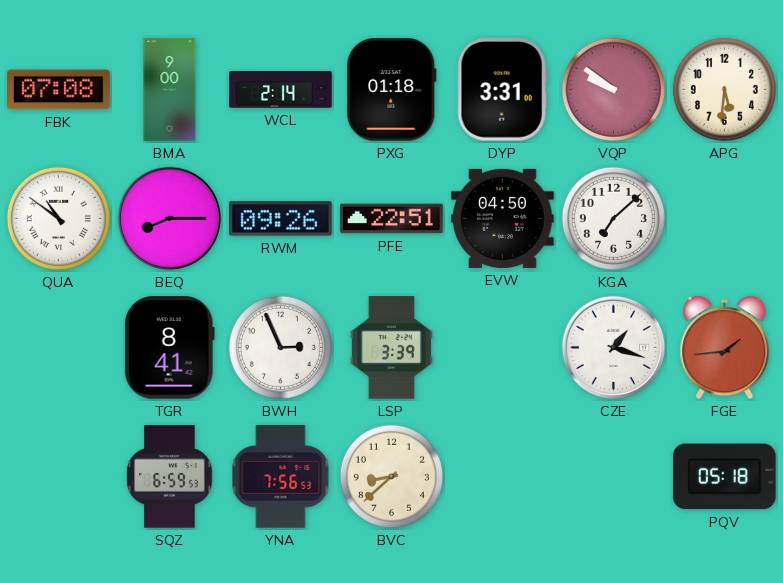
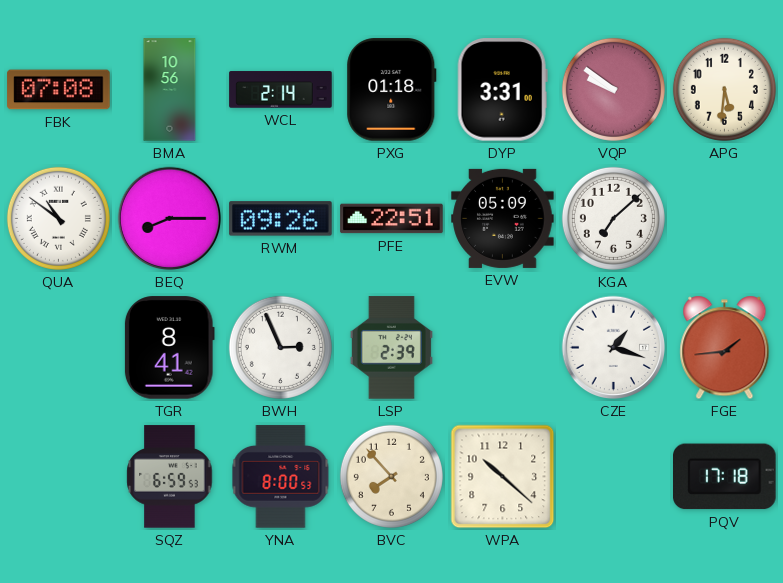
BMA: 9:00 -> 10:56 (170, 90)
EVW: 04:50 -> 05:09 (503, 218)
LSP: 3:39 -> 2:39 (391, 348)
YNA: 7:56 -> 8:00 (281, 477)
BVC: 8:38 -> 7:53 (391, 476)
WPA: none -> 10:22 (503, 477)
PQV: 05:18 -> 17:18 (725, 477)
